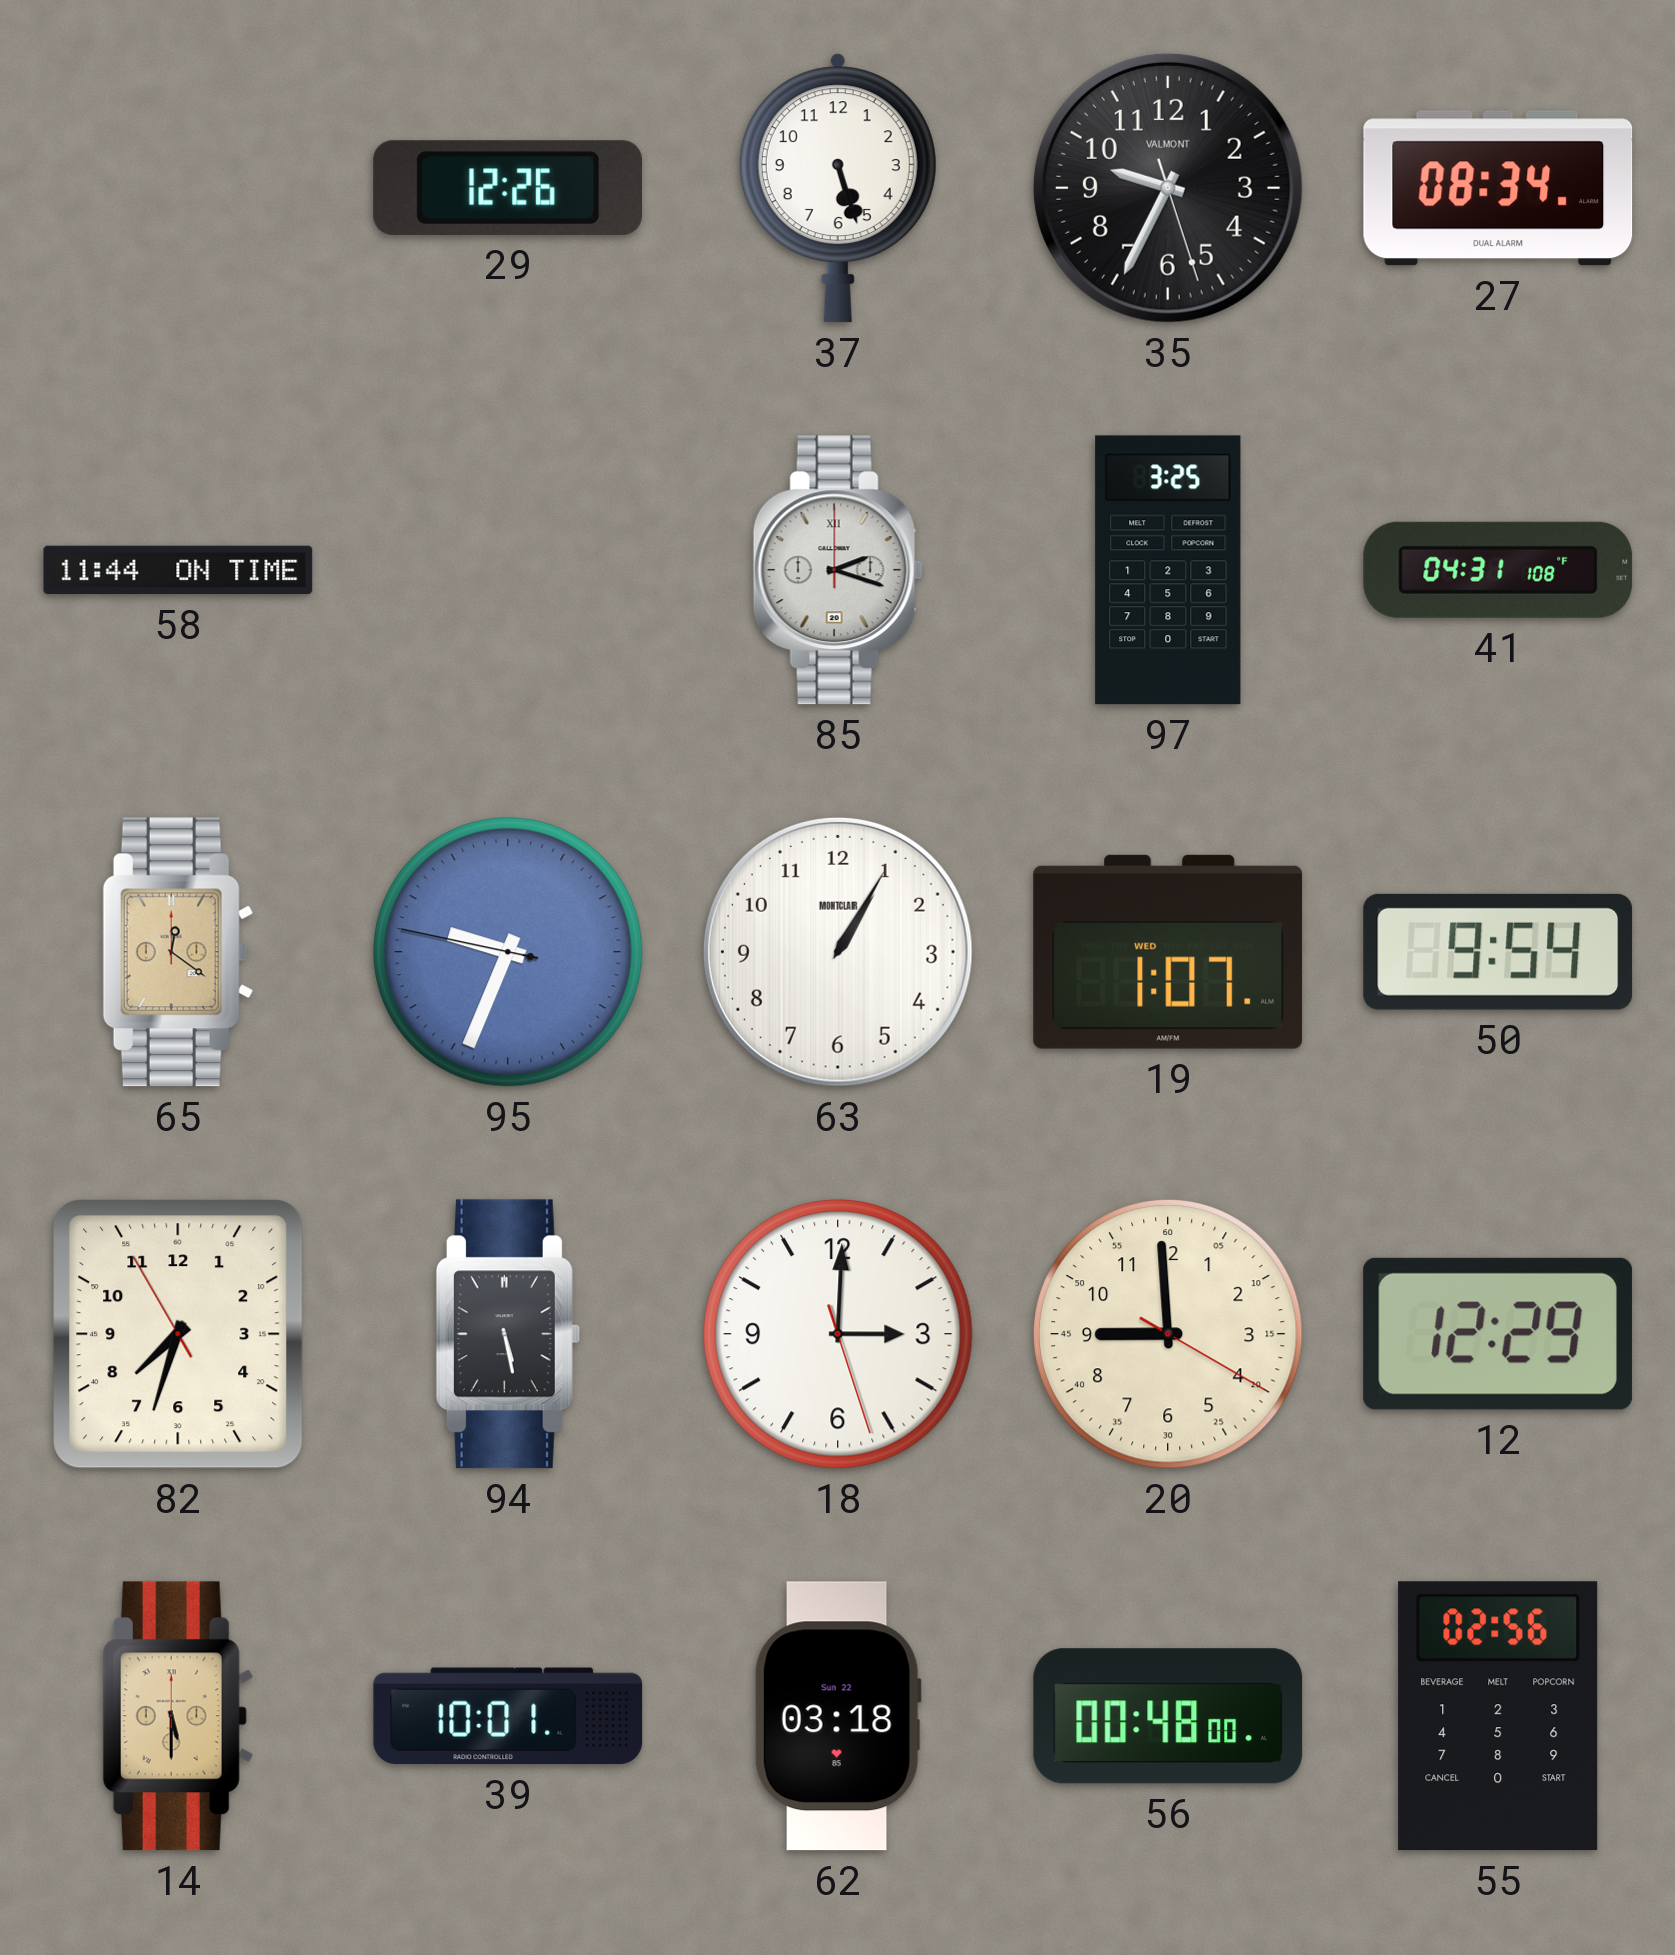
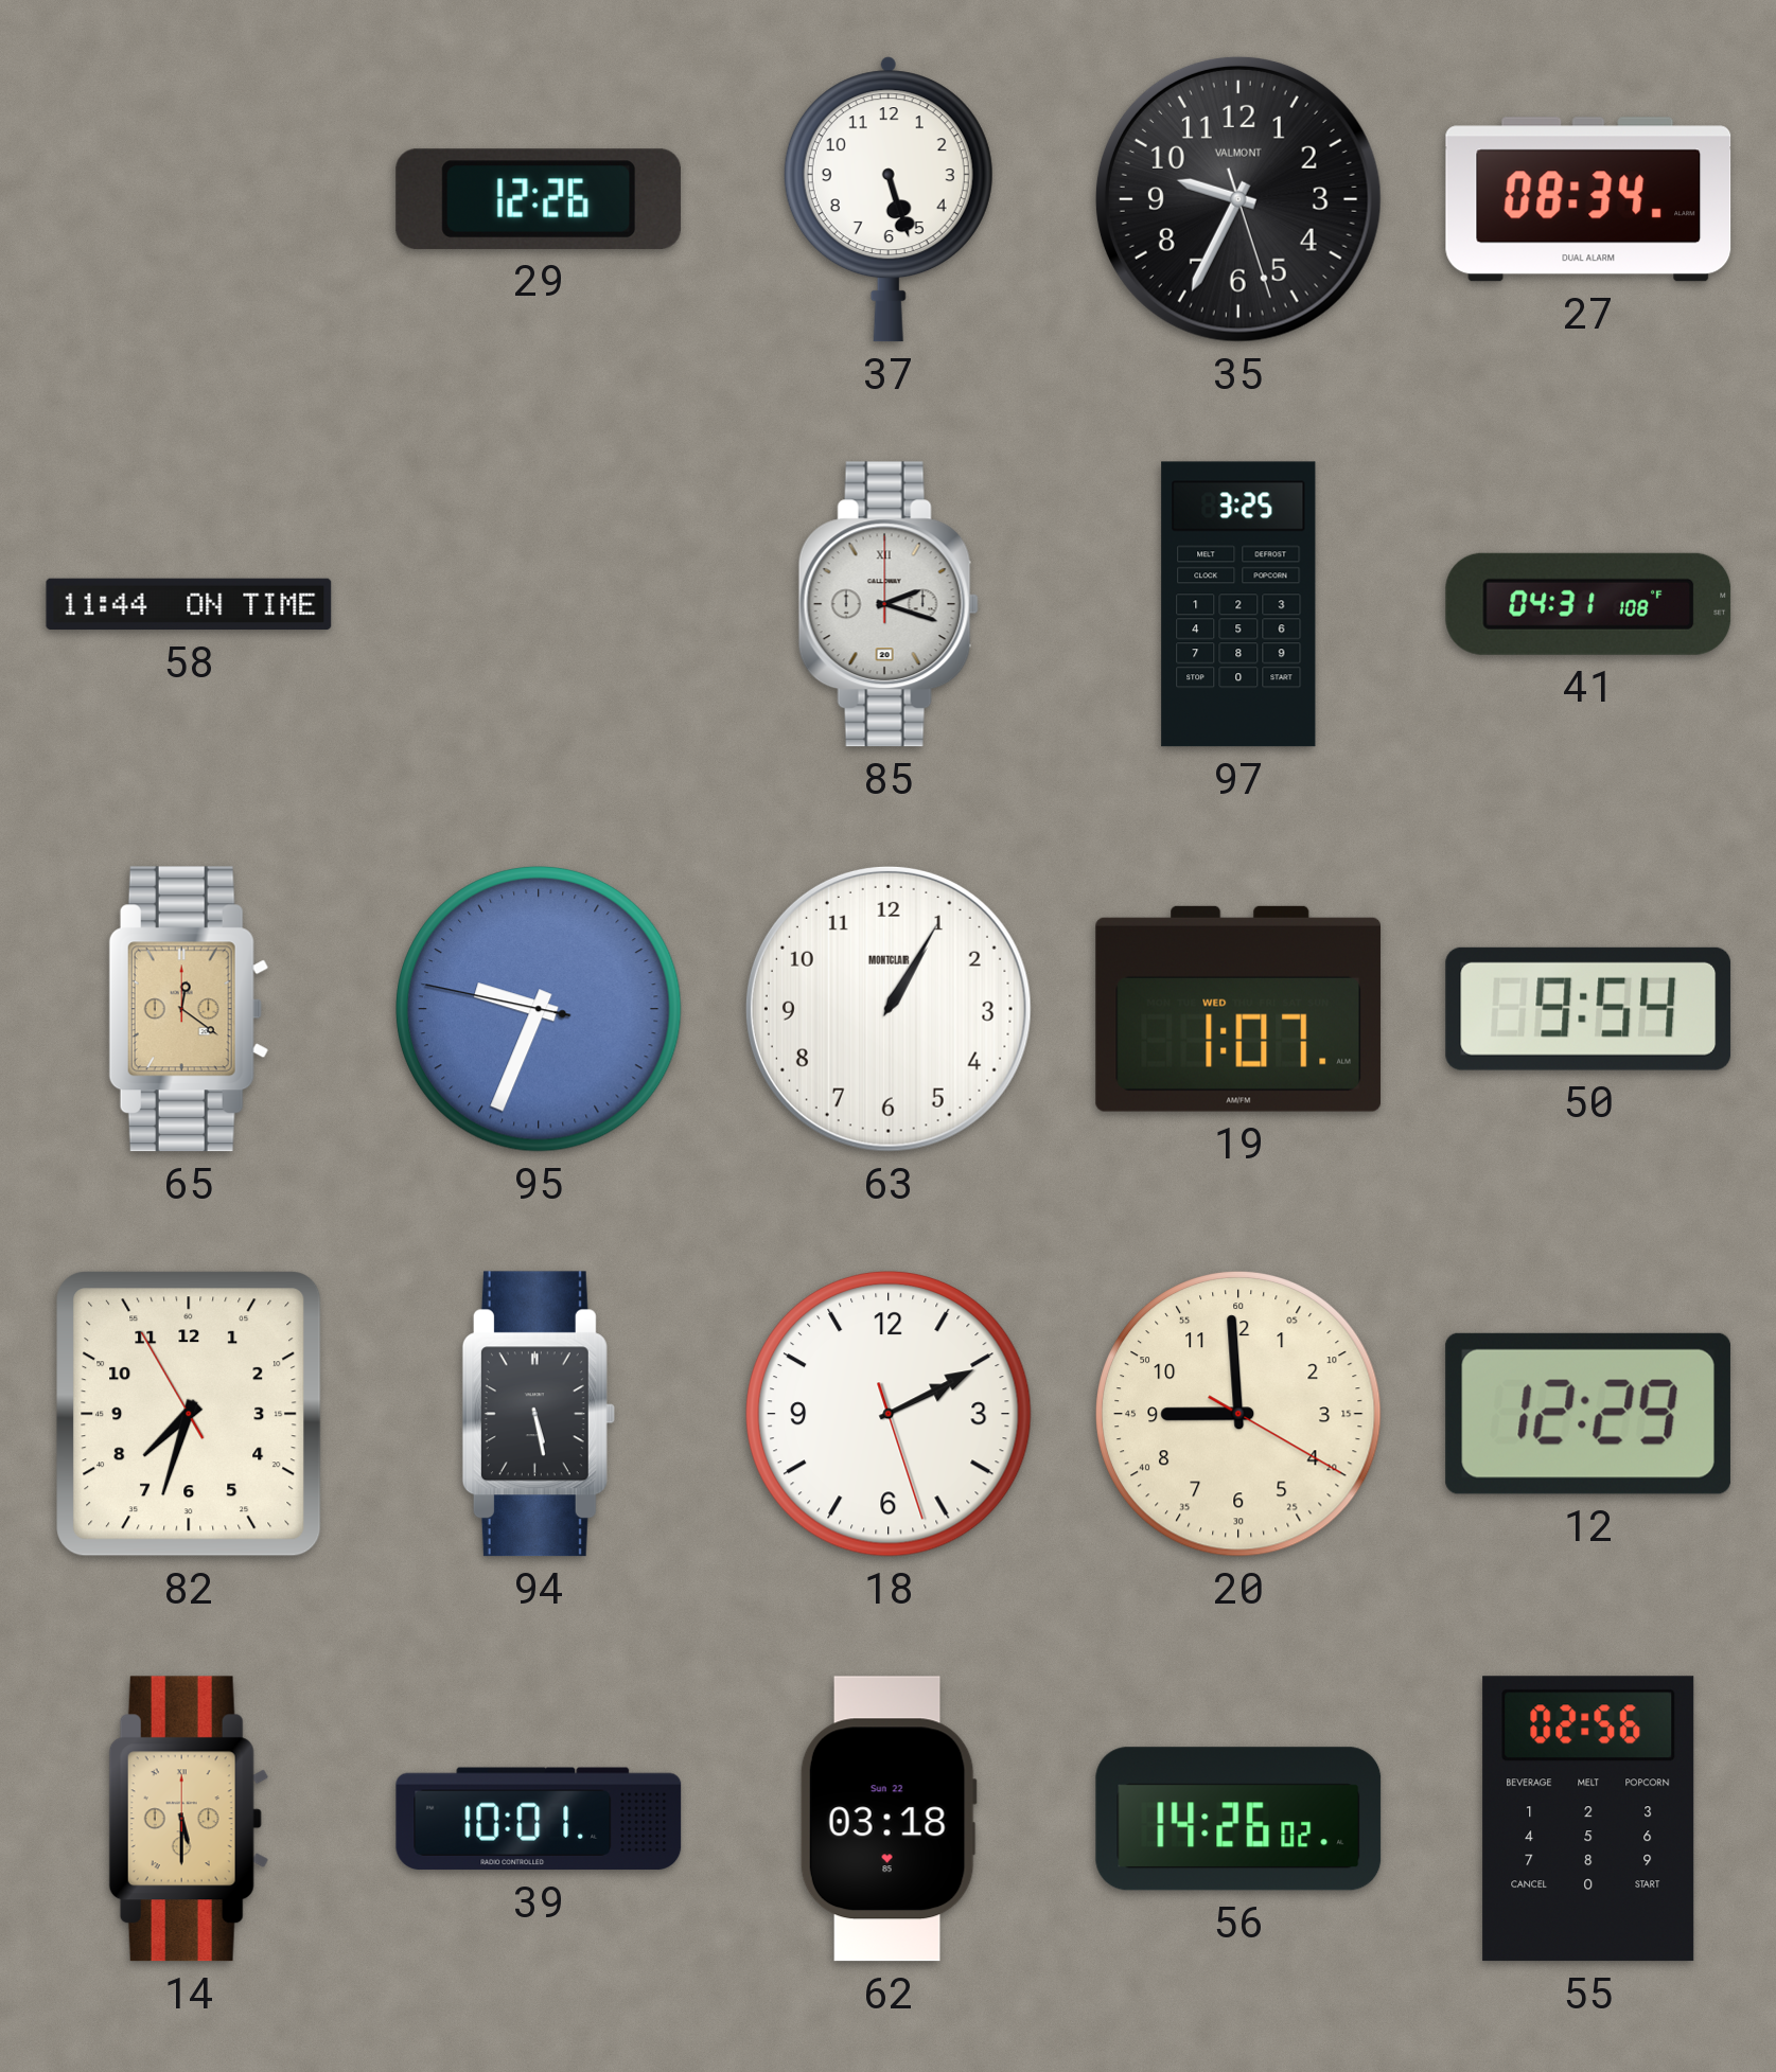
18: 3:00 -> 2:10 (890, 1415)
56: 00:48 -> 14:26 (1238, 1819)
